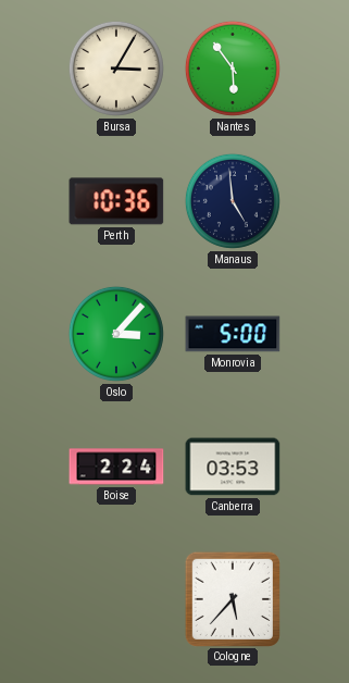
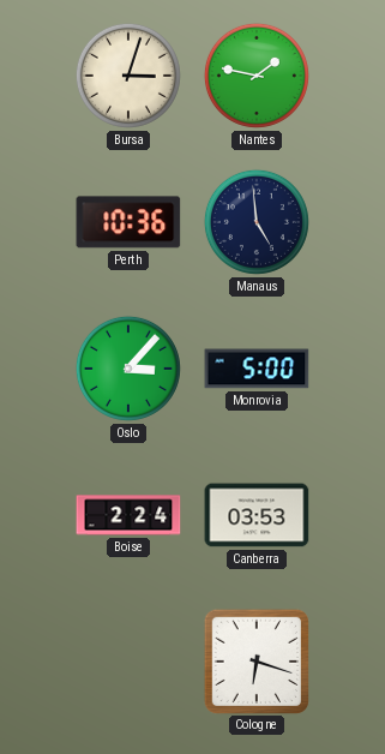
Bursa: 3:05 -> 3:03 (128, 76)
Nantes: 5:54 -> 1:47 (257, 76)
Cologne: 5:37 -> 6:18 (255, 660)
